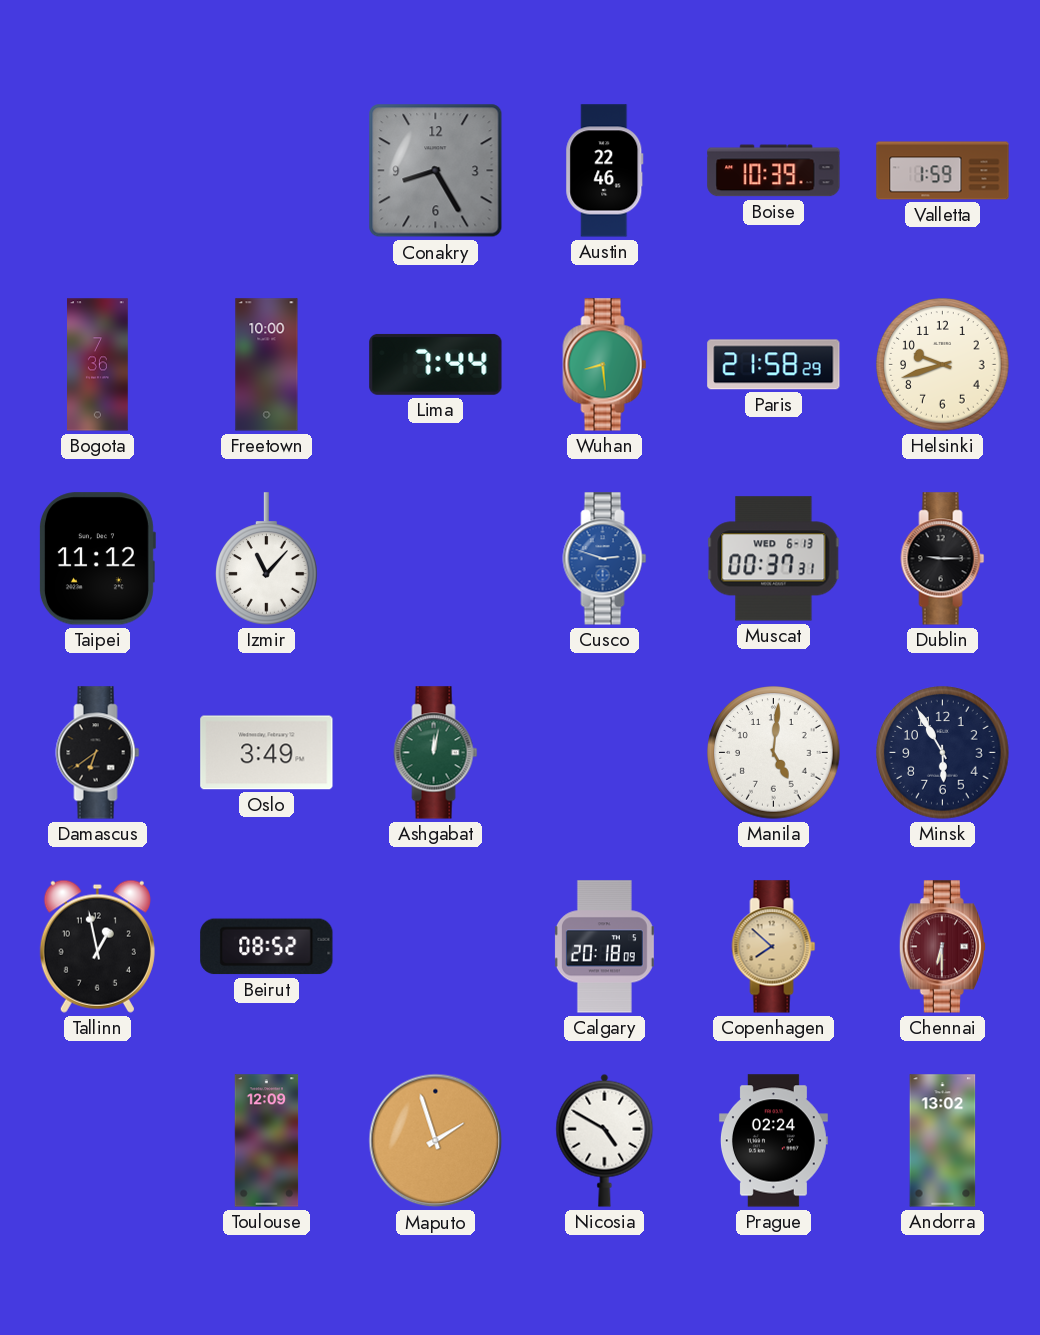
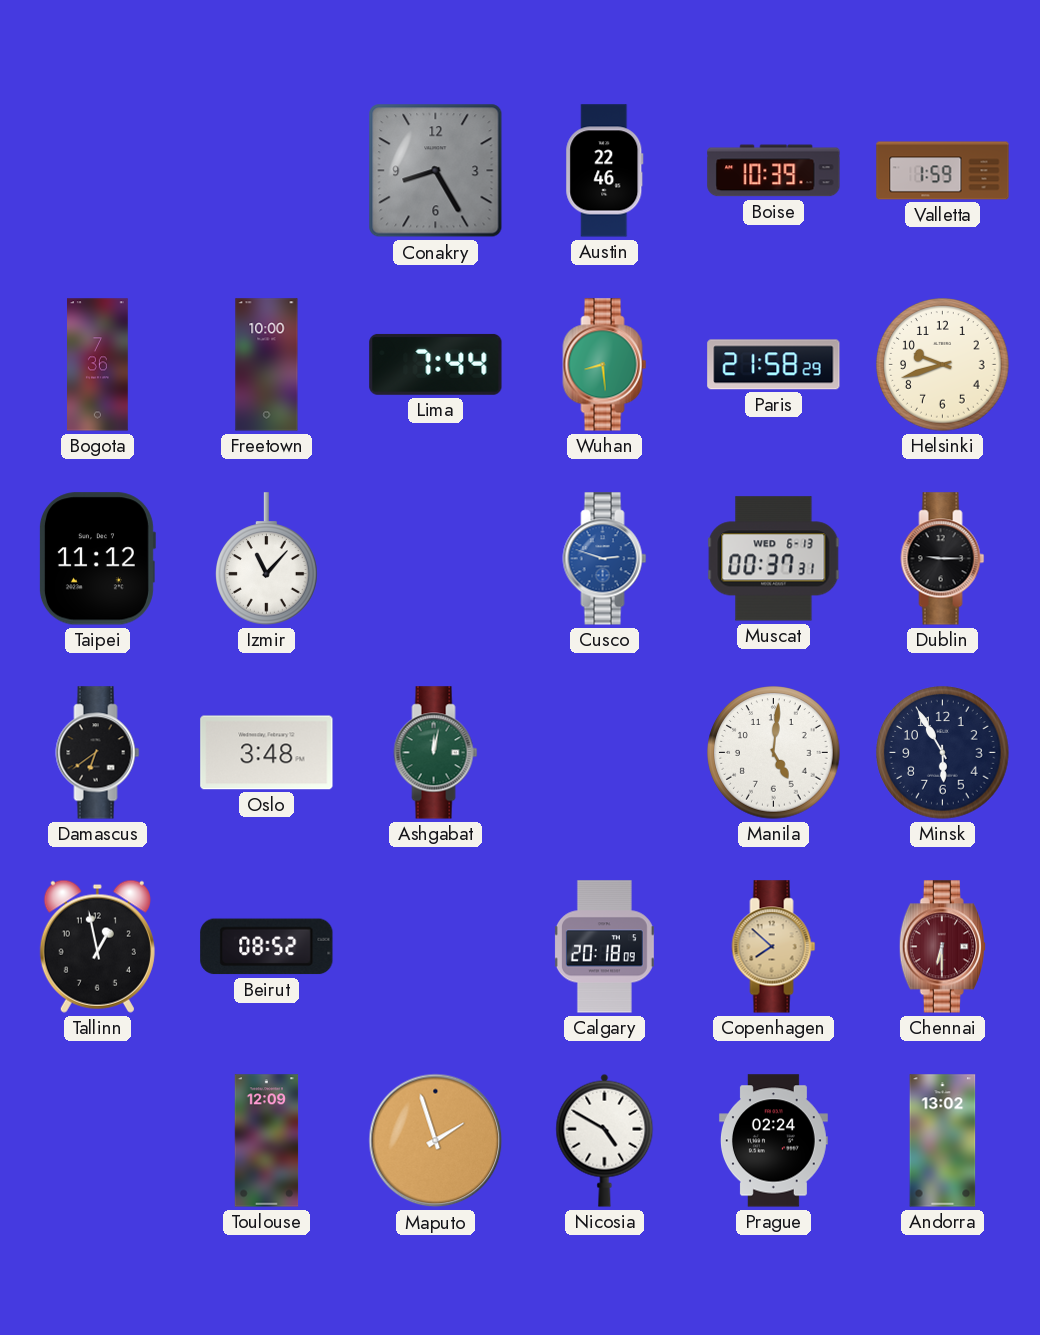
Oslo: 3:49 -> 3:48 (267, 753)
